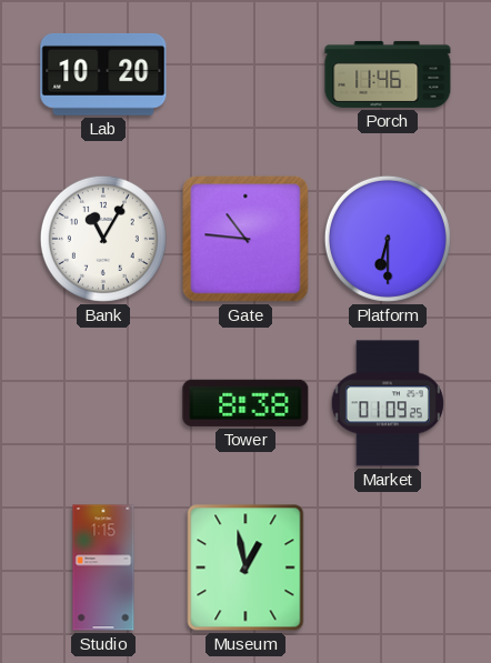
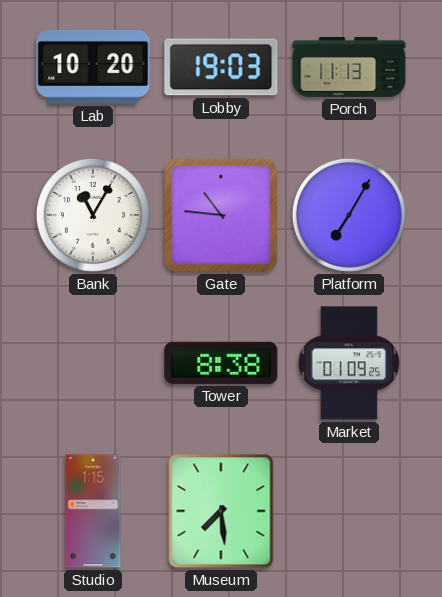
Lobby: none -> 19:03 (221, 67)
Porch: 11:46 -> 11:13 (349, 67)
Platform: 6:30 -> 7:05 (349, 215)
Museum: 12:58 -> 7:29 (221, 511)
